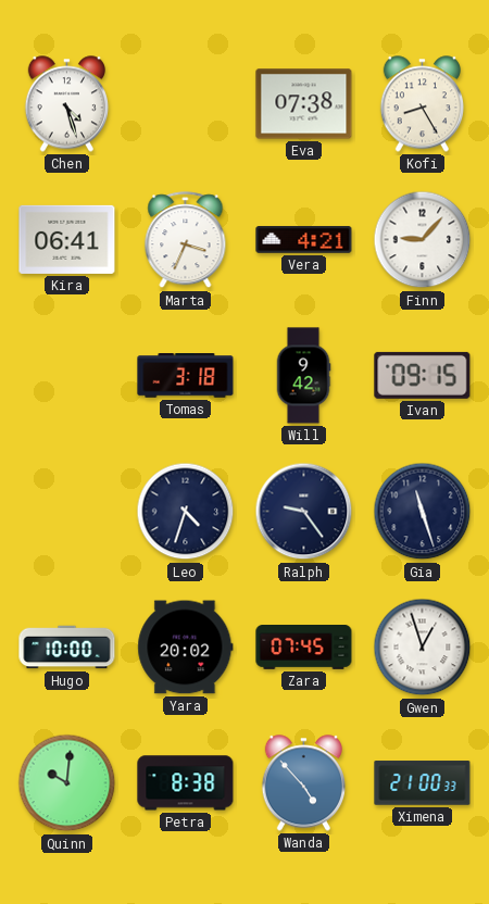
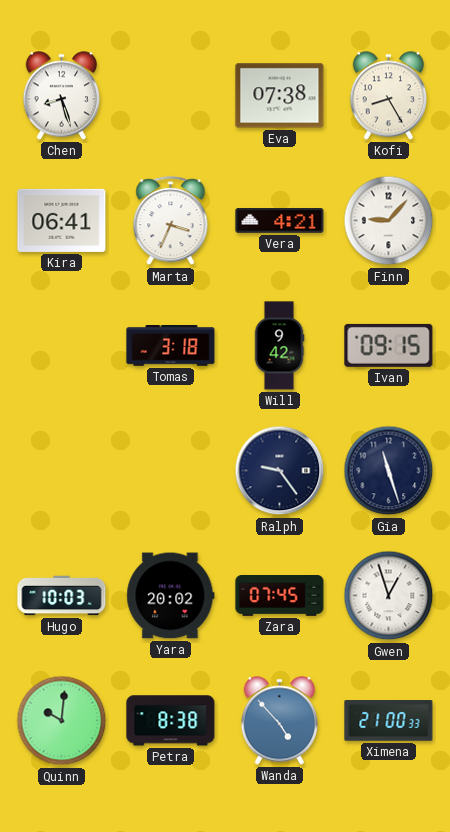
Chen: 4:27 -> 8:27 (61, 96)
Leo: 4:33 -> none (186, 512)
Hugo: 10:00 -> 10:03 (62, 596)
